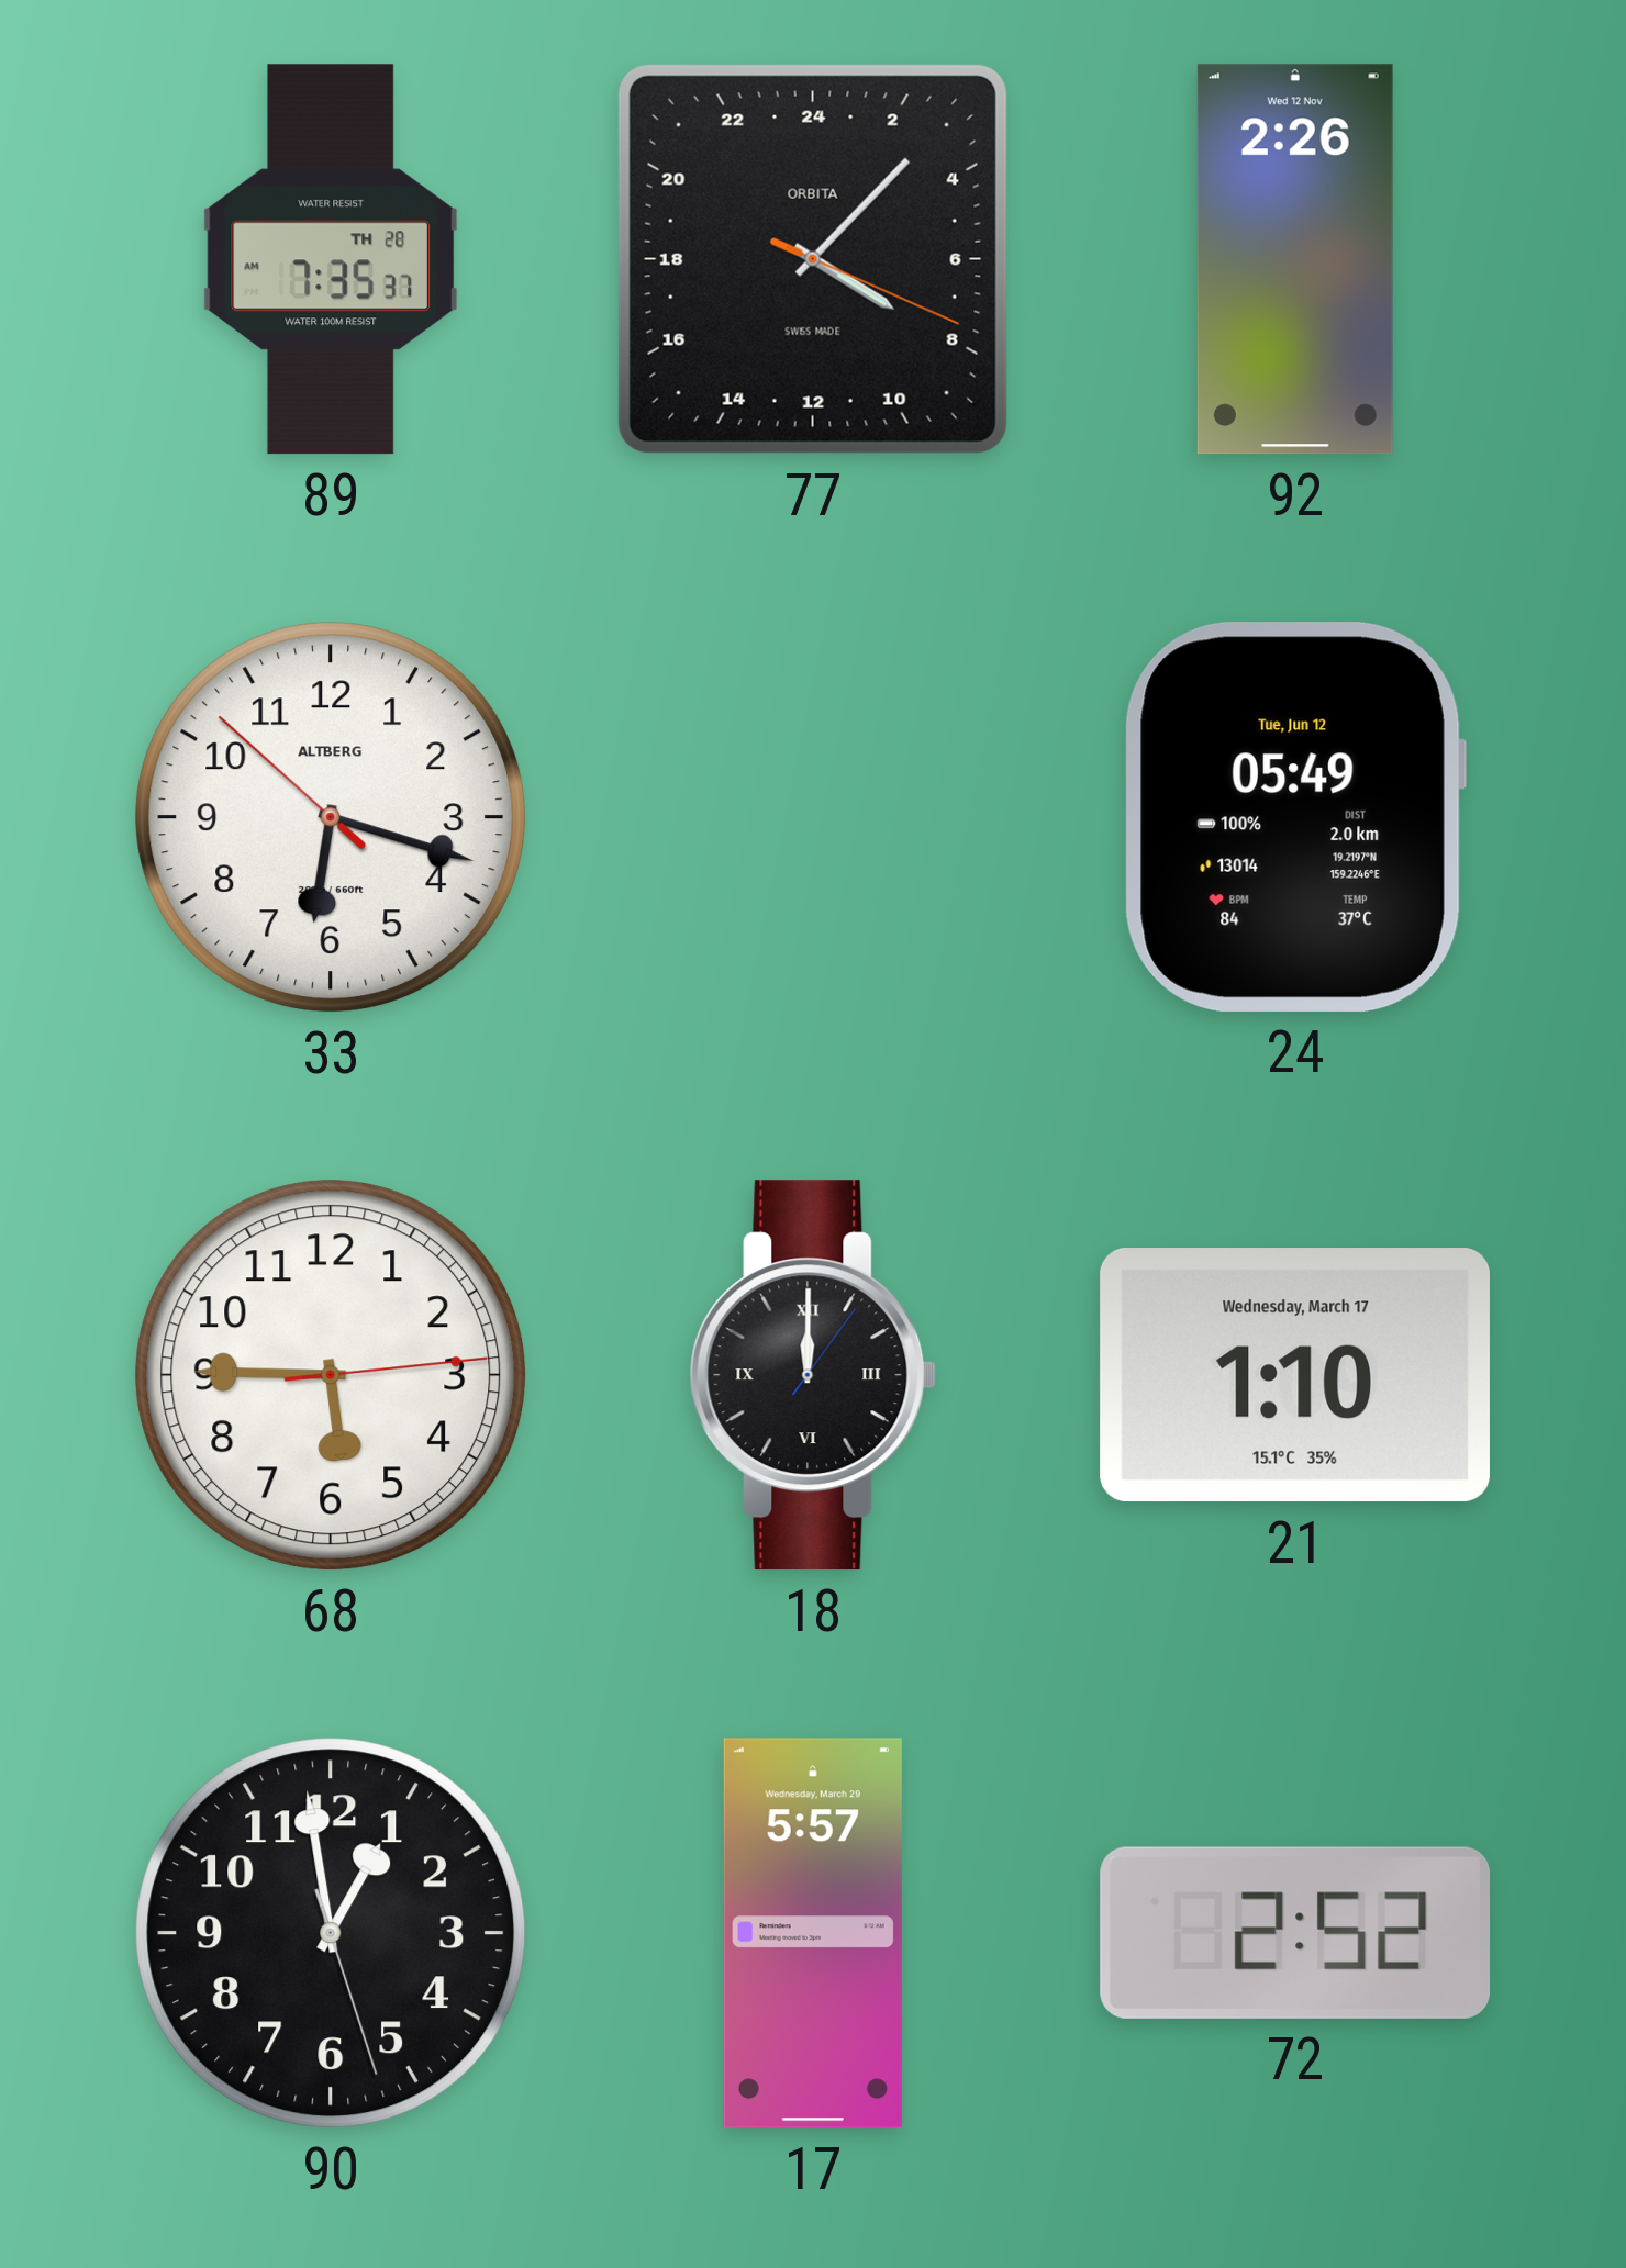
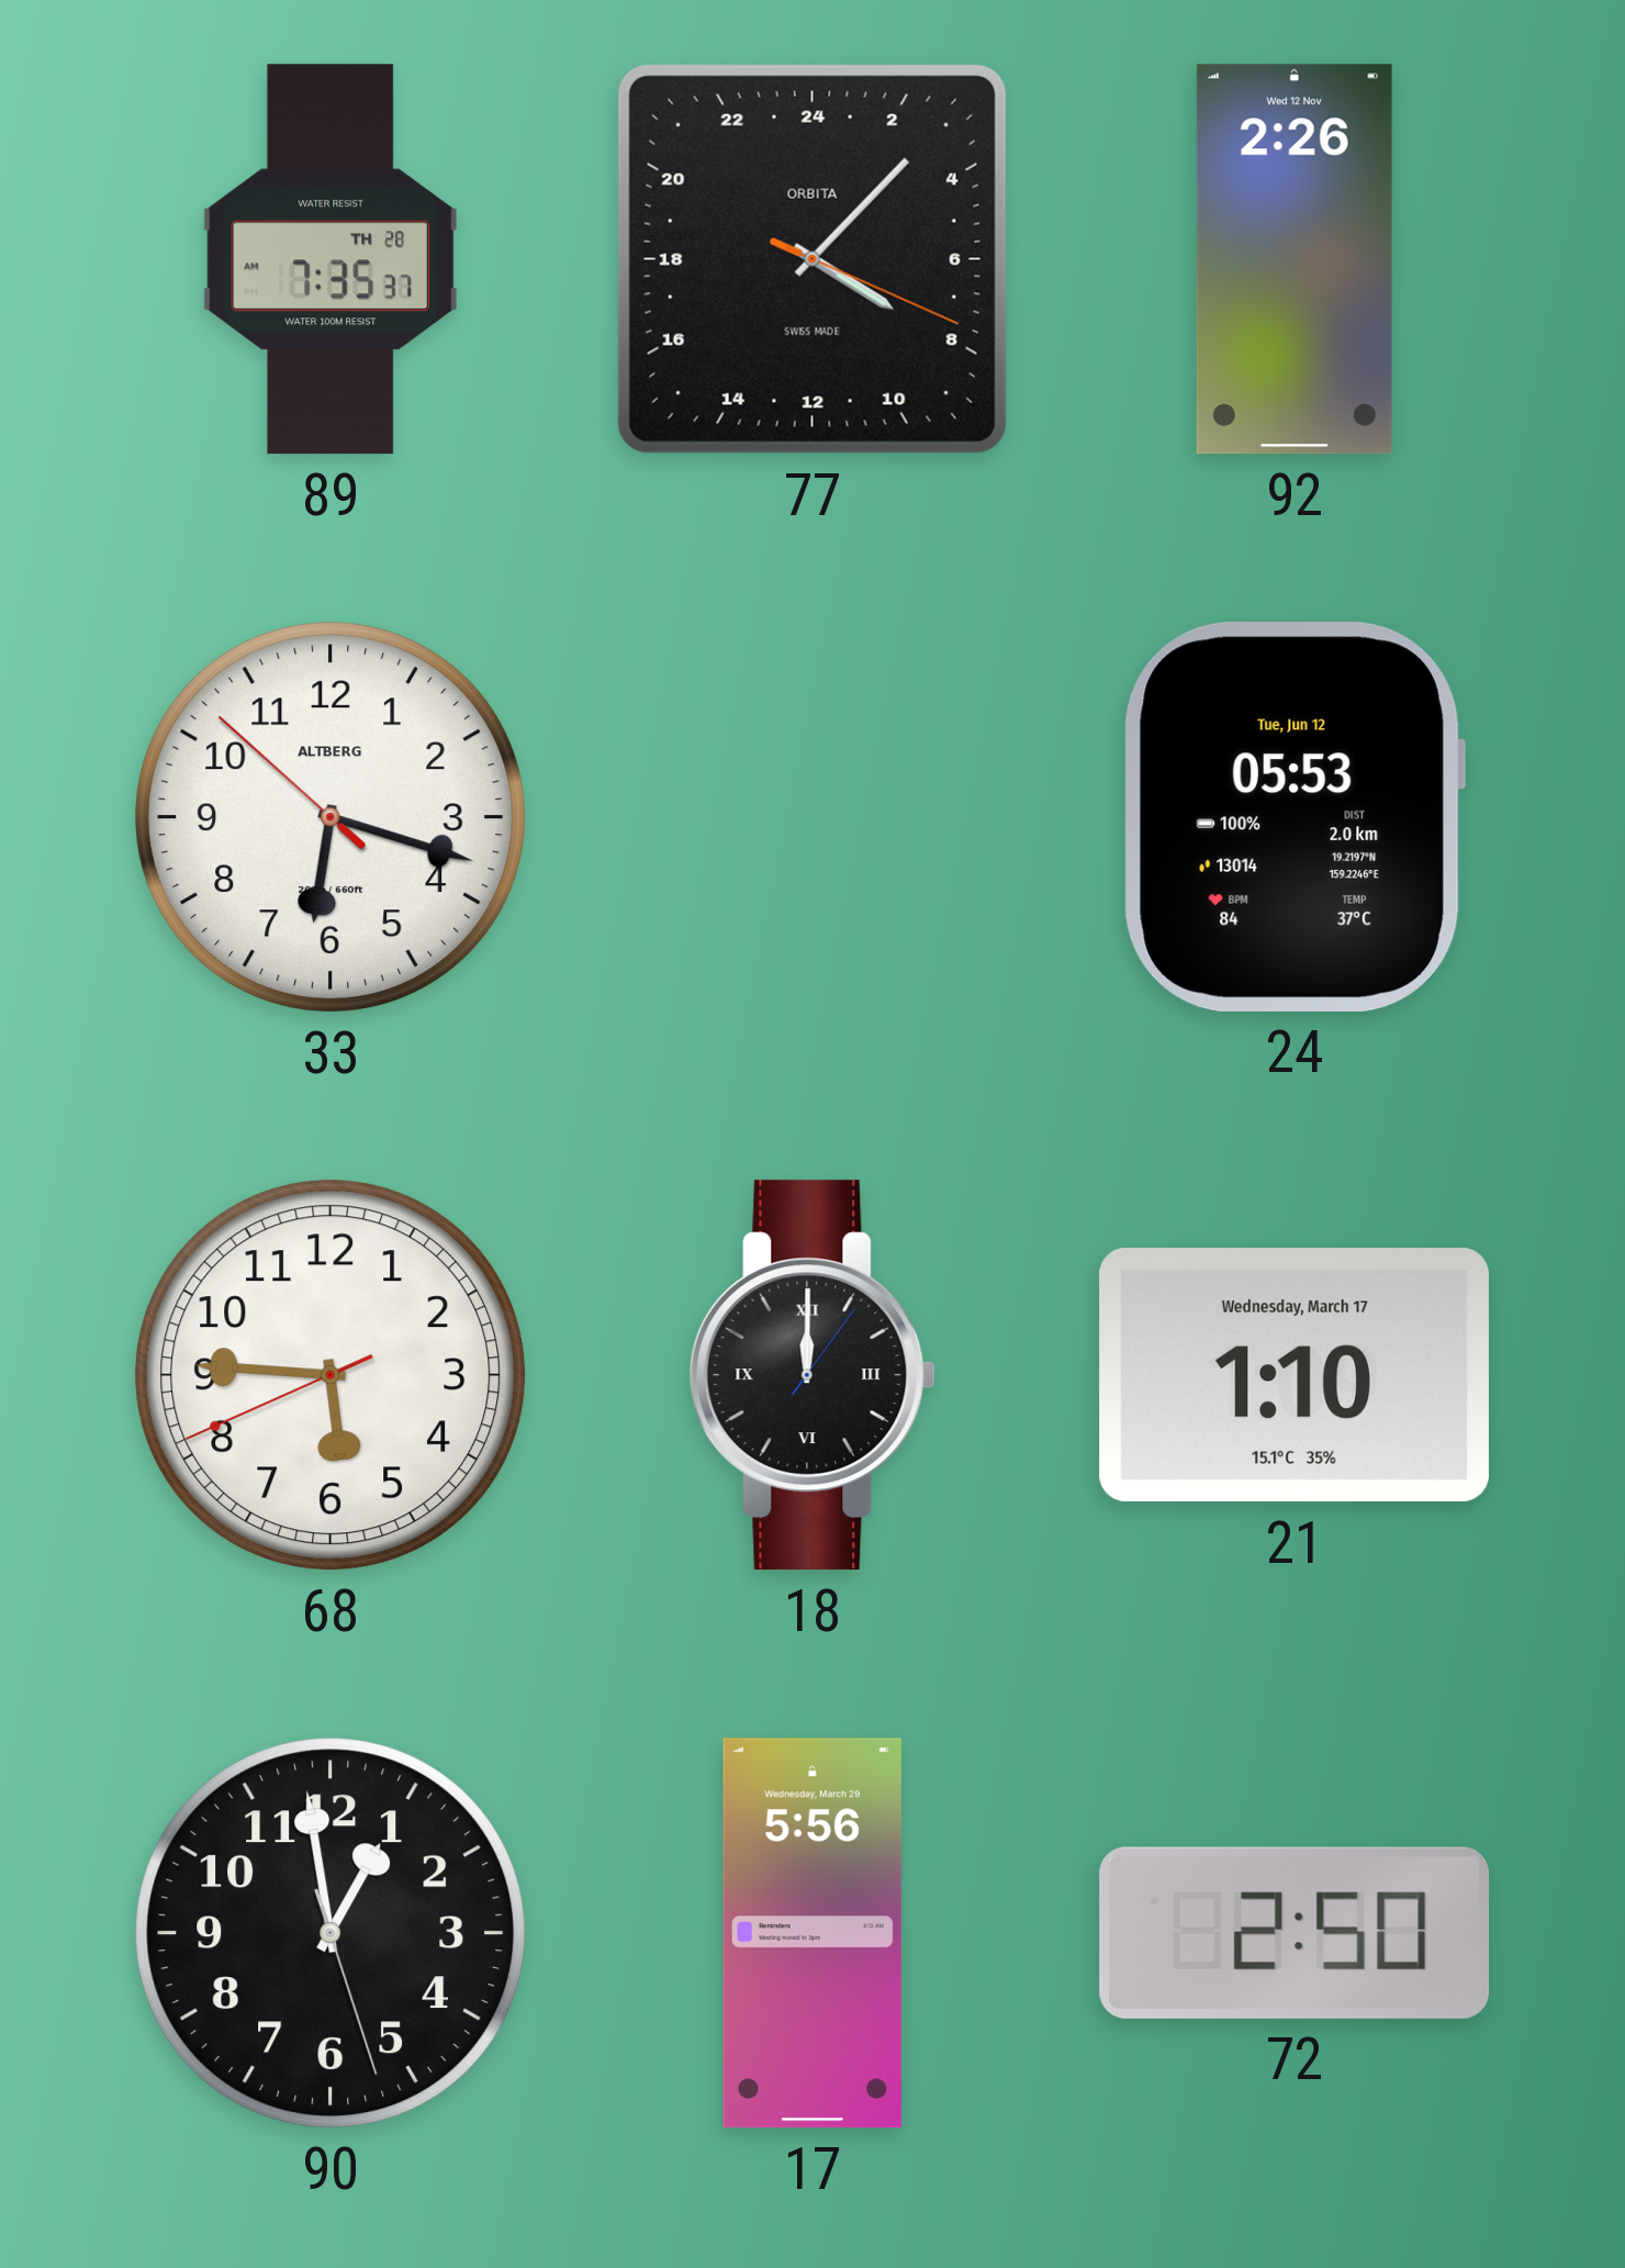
24: 05:49 -> 05:53 (1295, 817)
68: 5:45:14 -> 5:45:41 (330, 1375)
17: 5:57 -> 5:56 (812, 1933)
72: 2:52 -> 2:50 (1295, 1933)
